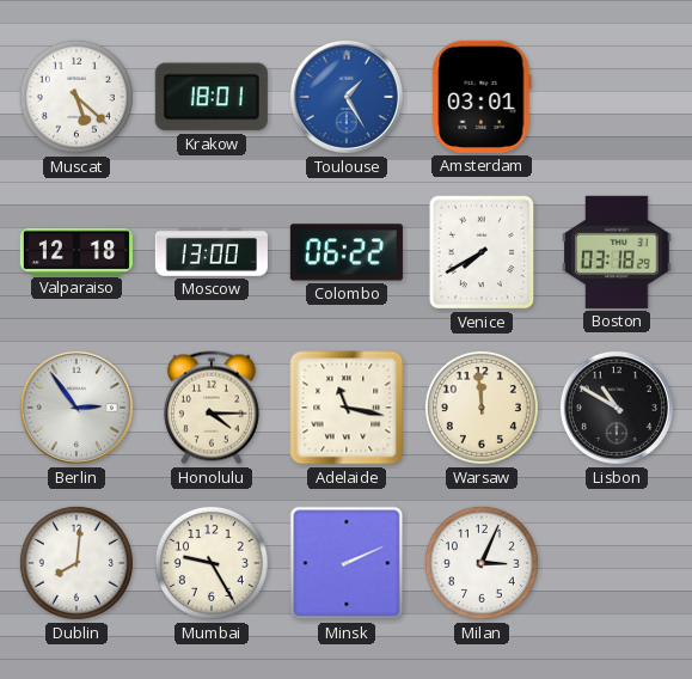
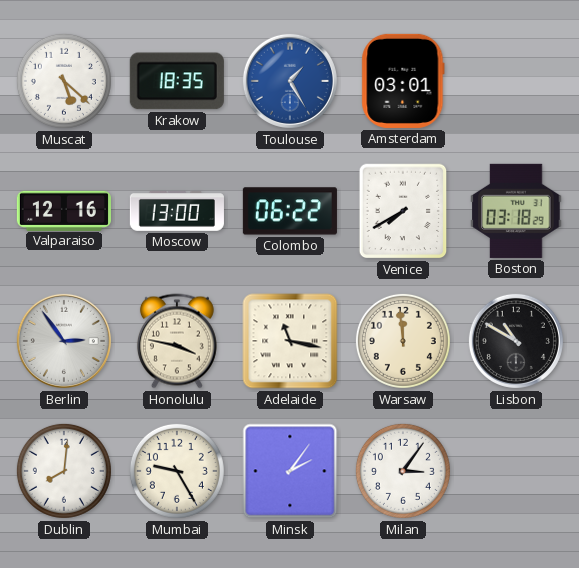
Krakow: 18:01 -> 18:35 (177, 81)
Valparaiso: 12:18 -> 12:16 (64, 210)
Honolulu: 4:15 -> 3:47 (177, 341)
Minsk: 2:11 -> 2:06 (290, 471)
Milan: 3:04 -> 3:06 (403, 471)
